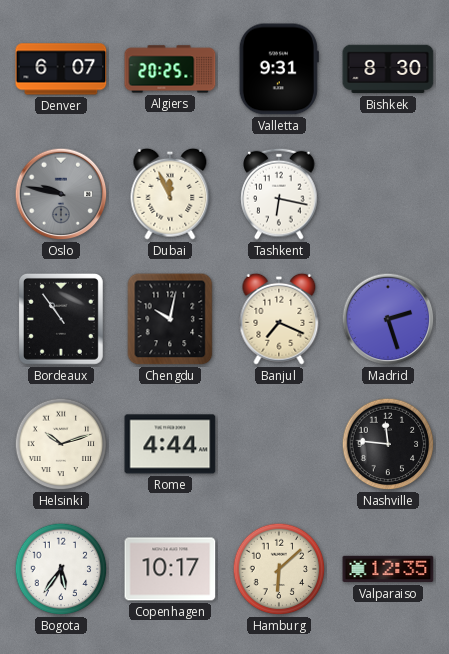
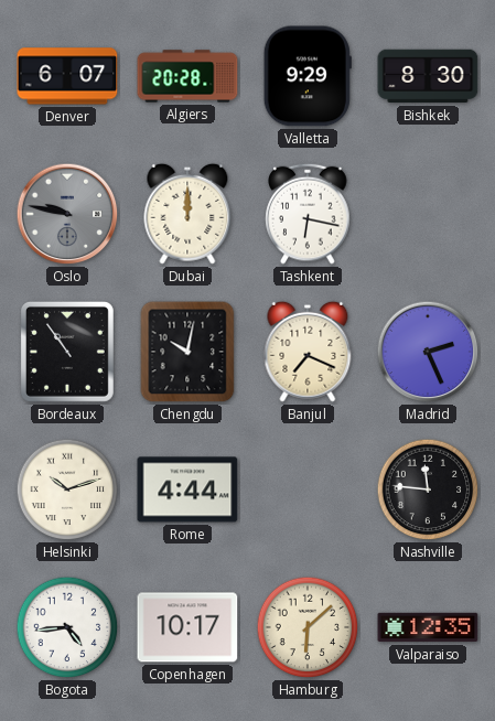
Algiers: 20:25 -> 20:28 (187, 76)
Valletta: 9:31 -> 9:29 (308, 76)
Dubai: 11:56 -> 12:00 (187, 214)
Madrid: 2:27 -> 2:26 (428, 352)
Bogota: 5:36 -> 4:44 (67, 627)
